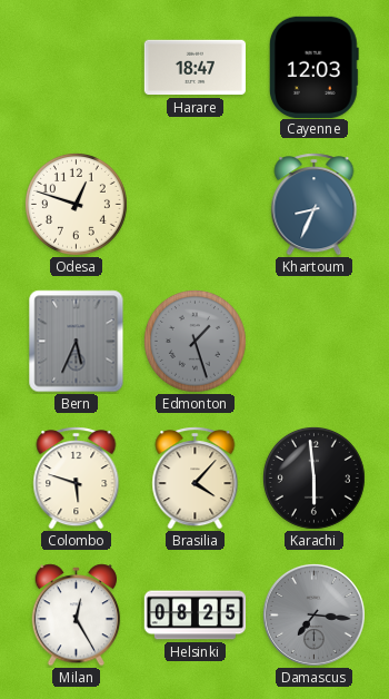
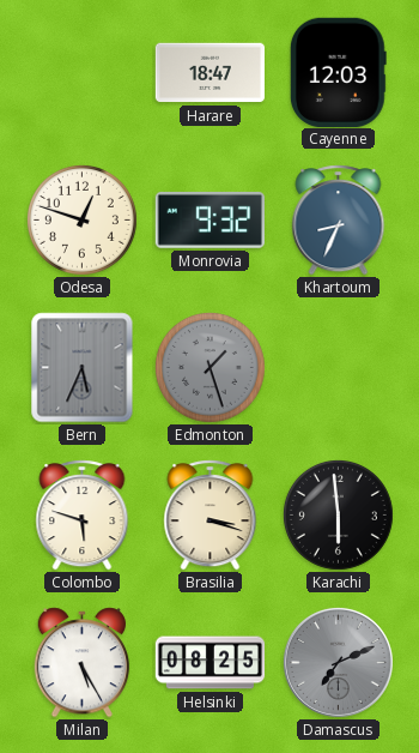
Monrovia: none -> 9:32 (209, 219)
Brasilia: 4:07 -> 3:18 (211, 516)
Milan: 12:25 -> 5:25 (83, 663)
Damascus: 7:16 -> 7:11 (338, 662)
